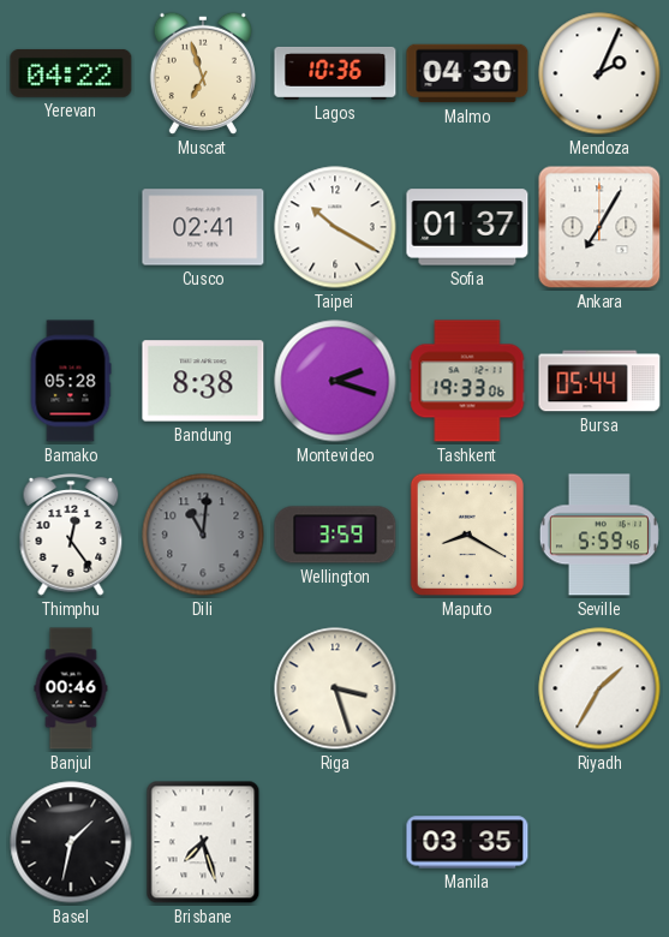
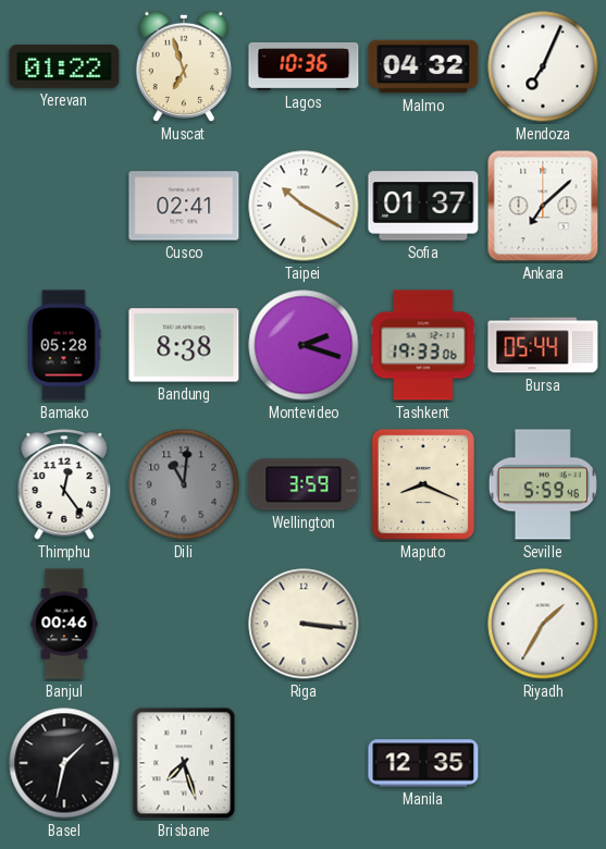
Yerevan: 04:22 -> 01:22 (64, 66)
Malmo: 04:30 -> 04:32 (423, 66)
Mendoza: 2:04 -> 7:04 (543, 66)
Ankara: 7:05 -> 7:08 (543, 206)
Maputo: 8:20 -> 8:19 (423, 484)
Riga: 3:27 -> 3:16 (304, 624)
Manila: 03:35 -> 12:35 (423, 763)
